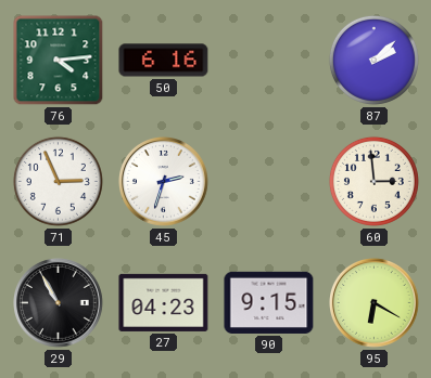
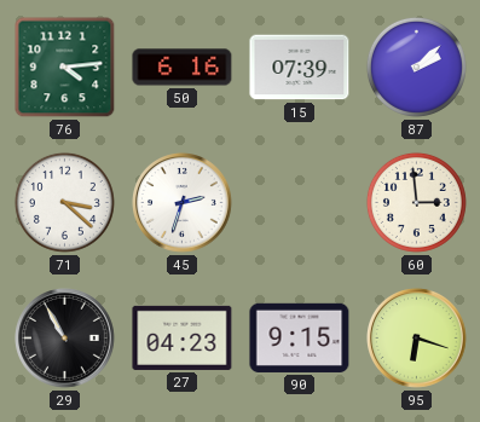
15: none -> 07:39 (300, 68)
71: 2:56 -> 3:22 (64, 202)
95: 6:20 -> 6:18 (417, 339)
